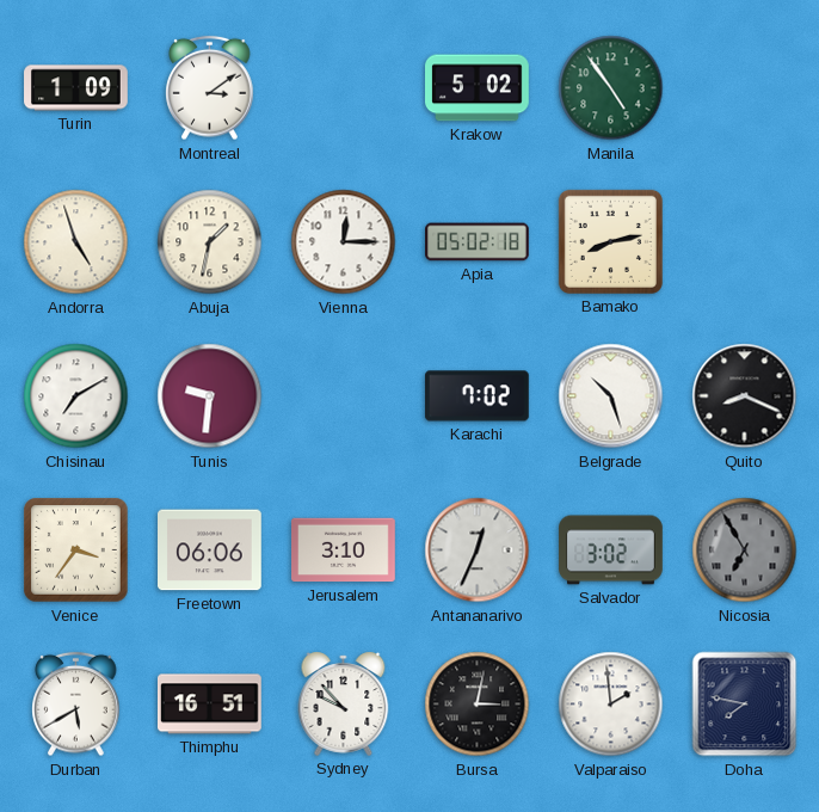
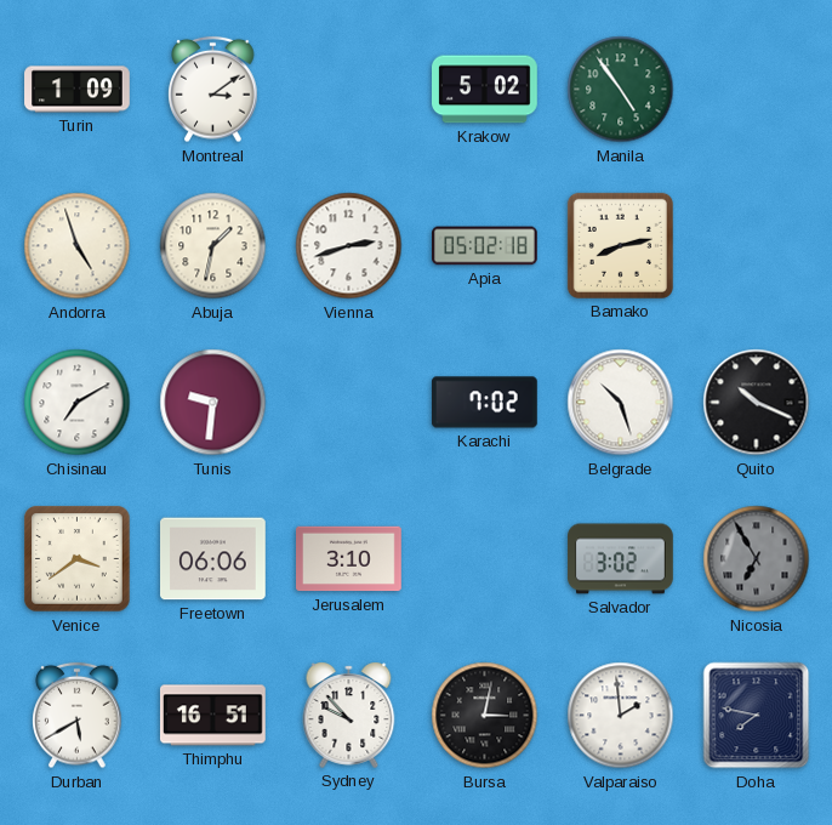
Vienna: 12:15 -> 2:42 (349, 246)
Quito: 8:19 -> 10:19 (757, 403)
Venice: 3:36 -> 3:39 (78, 559)
Antananarivo: 12:34 -> none (478, 550)
